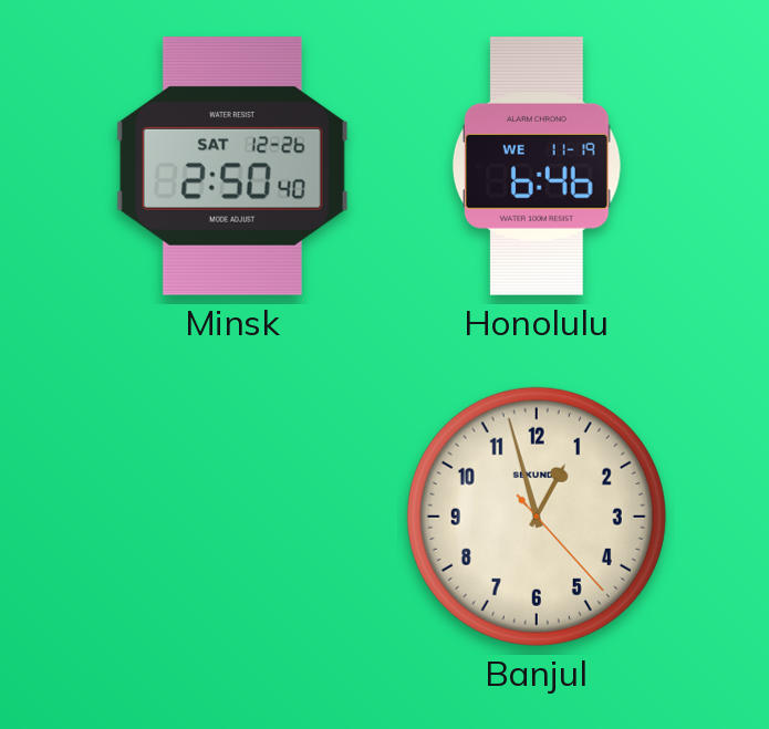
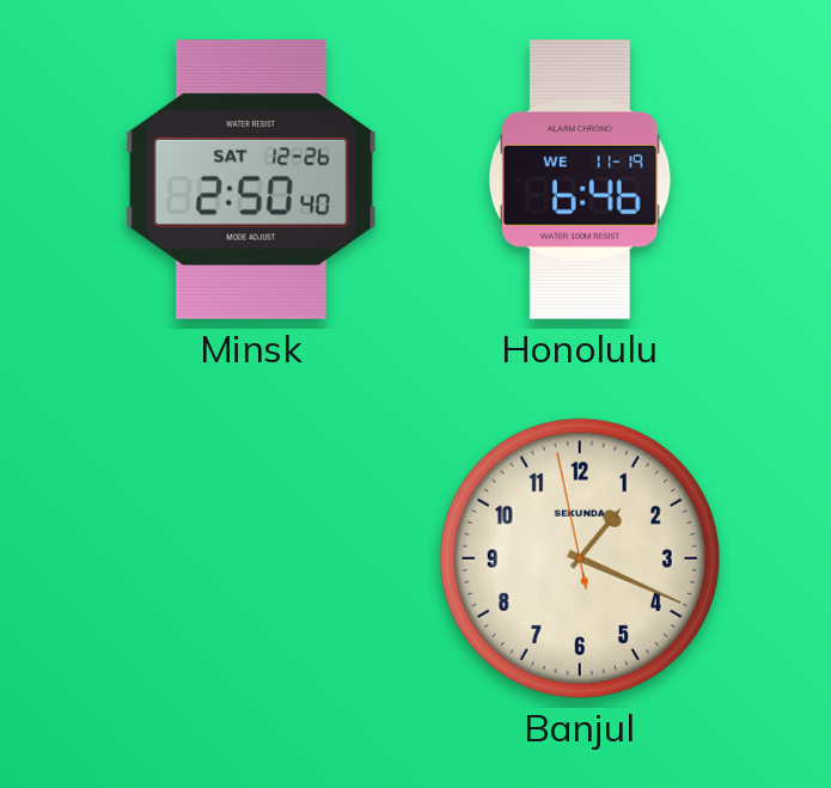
Banjul: 12:57 -> 1:18 (580, 558)
